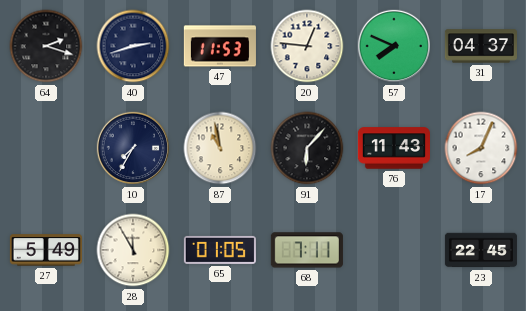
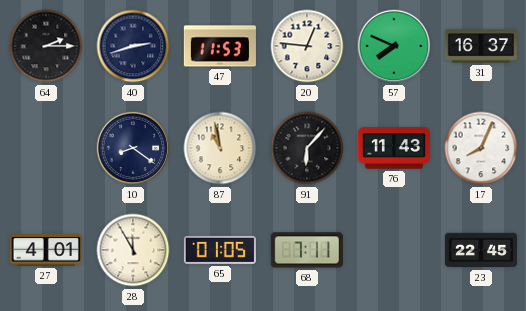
64: 2:18 -> 2:15 (46, 46)
31: 04:37 -> 16:37 (481, 46)
10: 7:35 -> 8:21 (133, 148)
27: 5:49 -> 4:01 (46, 250)
